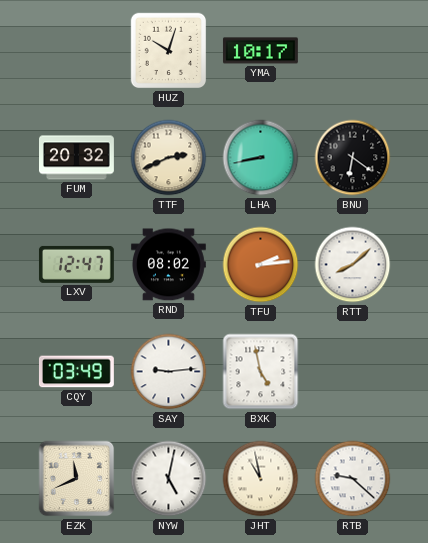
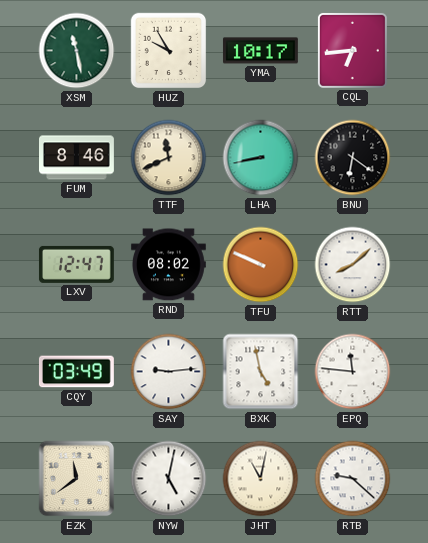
XSM: none -> 11:28 (77, 51)
HUZ: 10:03 -> 9:55 (169, 51)
CQL: none -> 6:44 (352, 50)
FUM: 20:32 -> 8:46 (77, 158)
TTF: 2:41 -> 11:41 (169, 158)
TFU: 2:14 -> 9:49 (261, 265)
EPQ: none -> 11:46 (353, 372)
EZK: 11:41 -> 11:39 (77, 479)
JHT: 10:58 -> 11:02 (261, 479)
